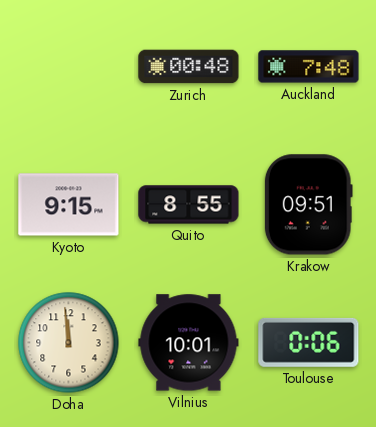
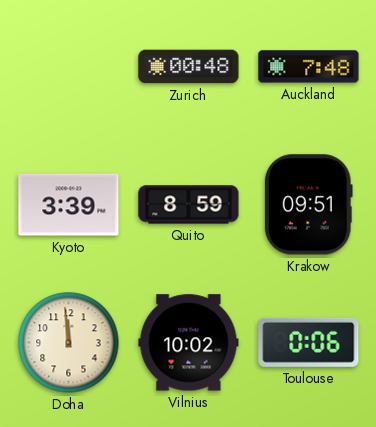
Kyoto: 9:15 -> 3:39 (69, 205)
Quito: 8:55 -> 8:59 (189, 205)
Vilnius: 10:01 -> 10:02 (189, 343)
